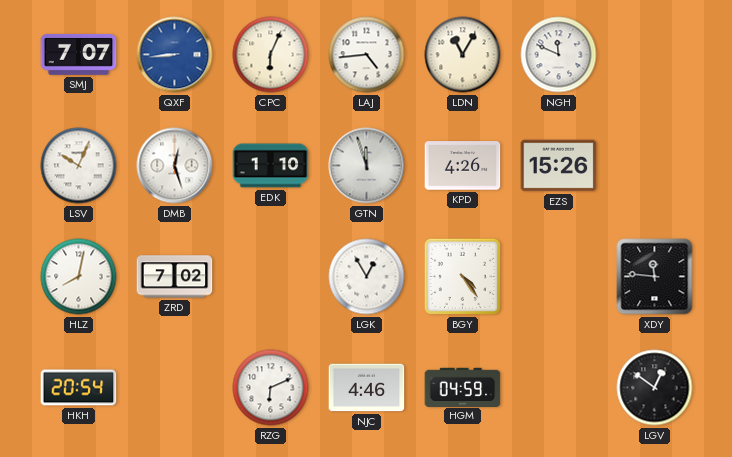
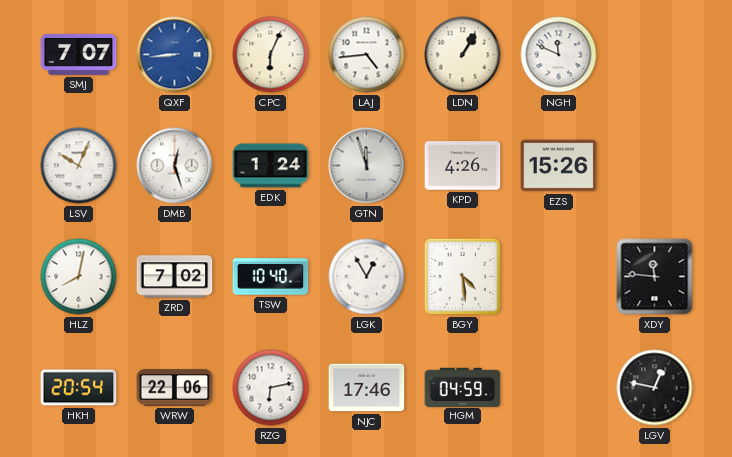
LDN: 11:05 -> 1:05 (463, 55)
EDK: 1:10 -> 1:24 (271, 166)
TSW: none -> 10:40 (271, 277)
BGY: 4:24 -> 4:29 (462, 276)
WRW: none -> 22:06 (175, 388)
RZG: 6:11 -> 6:13 (271, 388)
NJC: 4:46 -> 17:46 (367, 388)
LGV: 12:51 -> 12:47 (655, 388)
